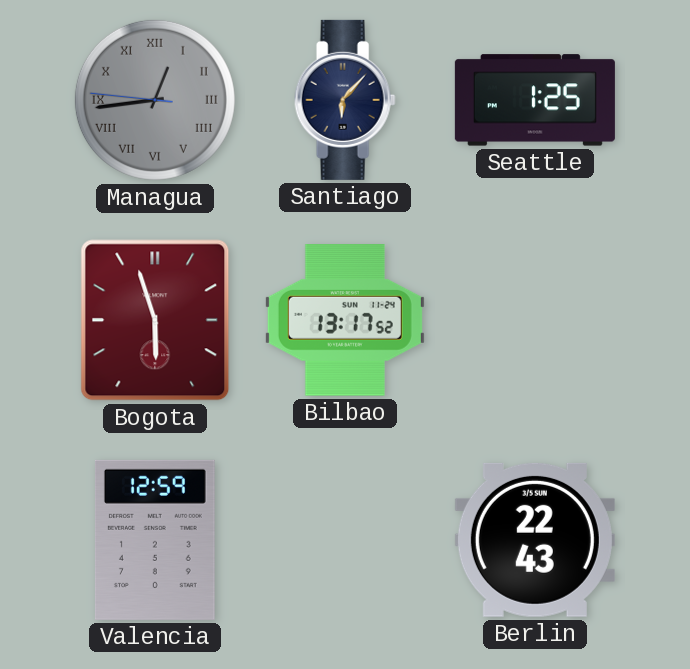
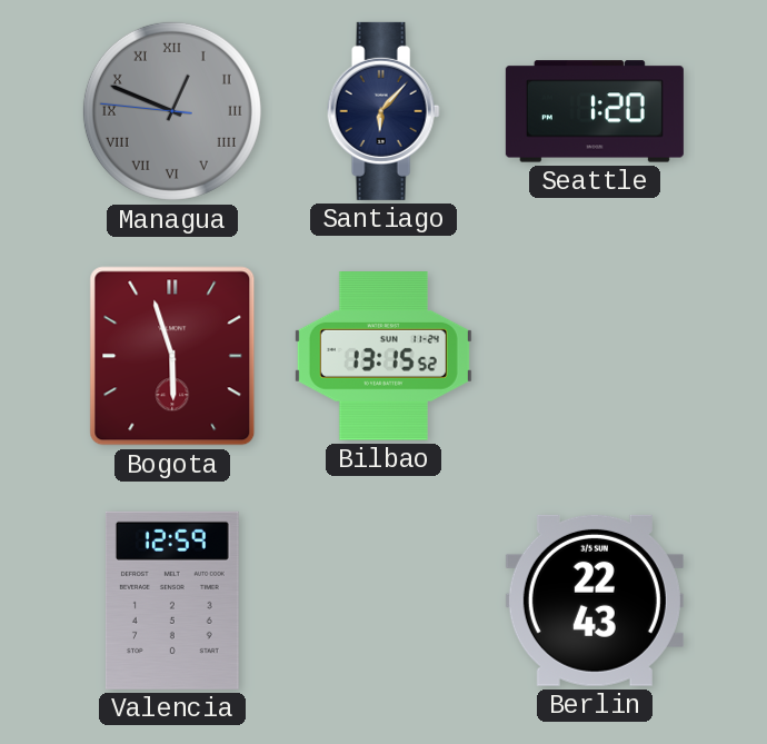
Managua: 12:43 -> 12:48 (172, 111)
Seattle: 1:25 -> 1:20 (595, 111)
Bilbao: 13:17 -> 13:15 (384, 357)
